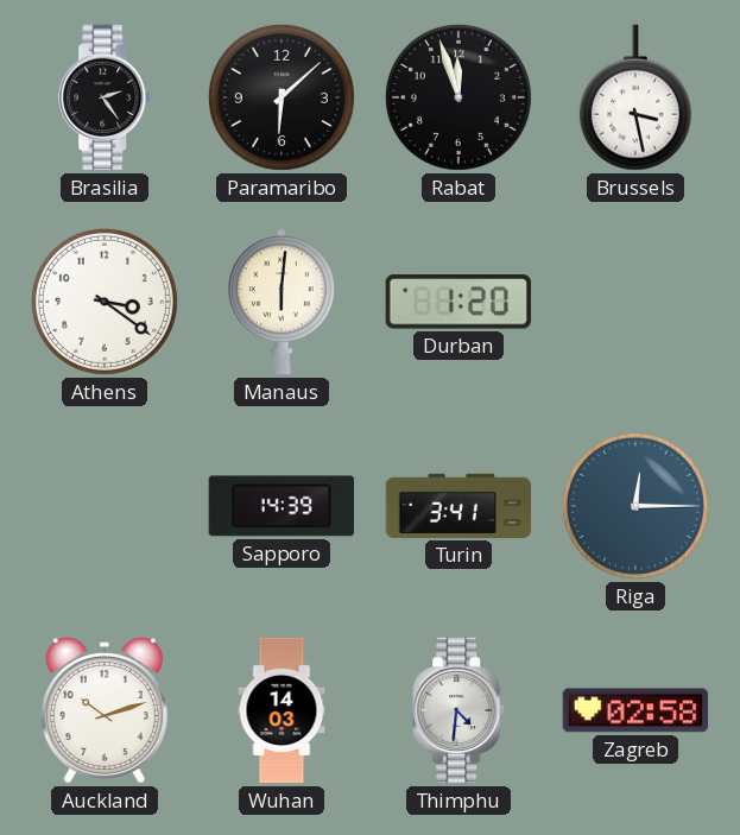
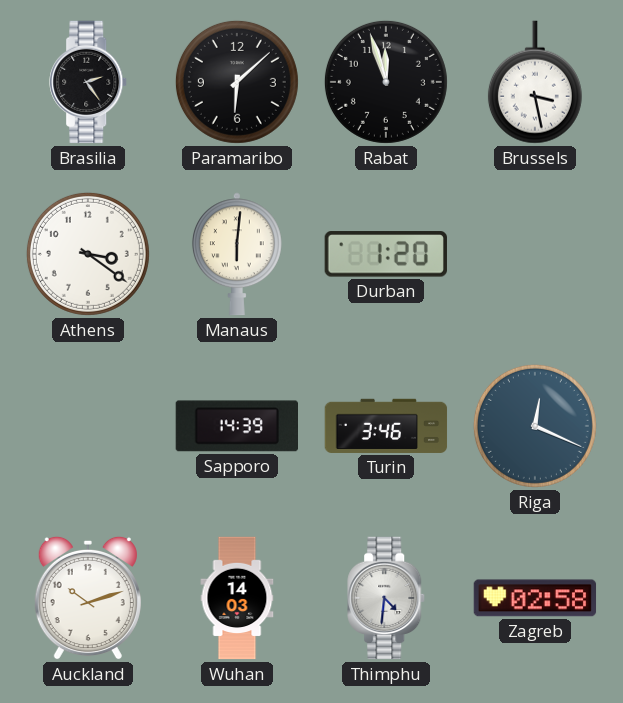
Turin: 3:41 -> 3:46 (386, 426)
Riga: 12:15 -> 12:19 (535, 426)
